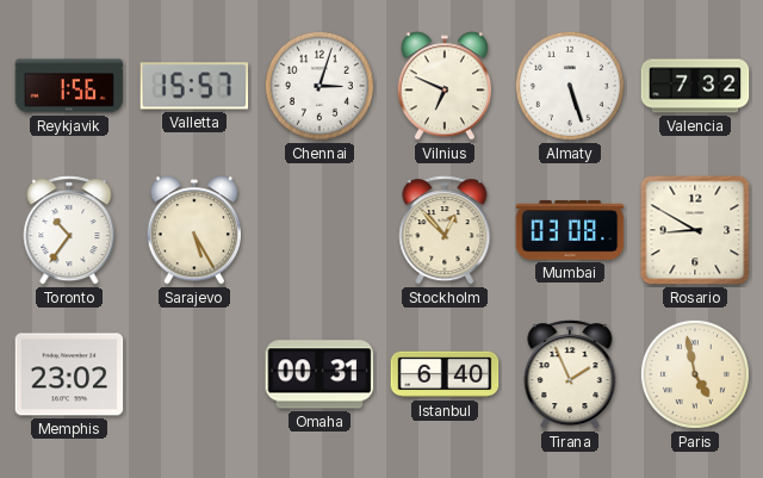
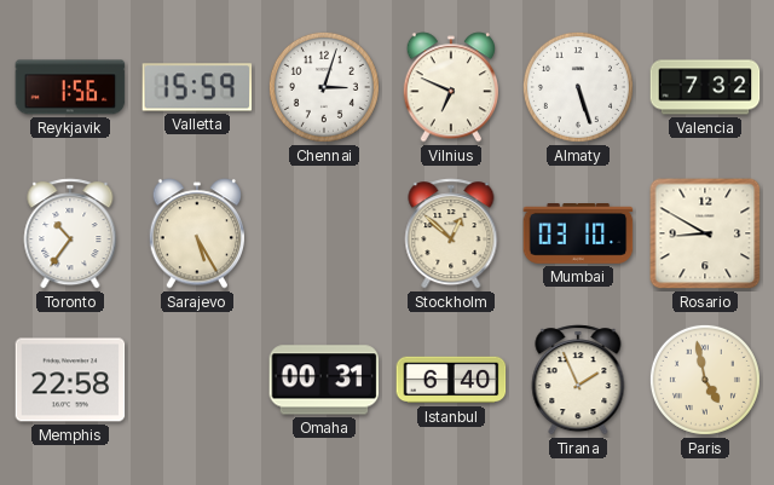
Valletta: 15:57 -> 15:59 (197, 87)
Stockholm: 12:53 -> 12:52 (451, 233)
Mumbai: 03:08 -> 03:10 (578, 233)
Memphis: 23:02 -> 22:58 (70, 380)
